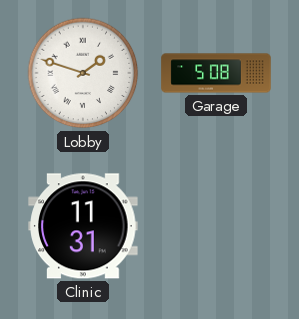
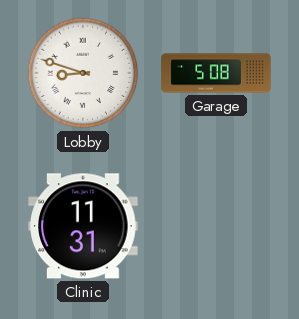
Lobby: 1:48 -> 8:48 (83, 73)
